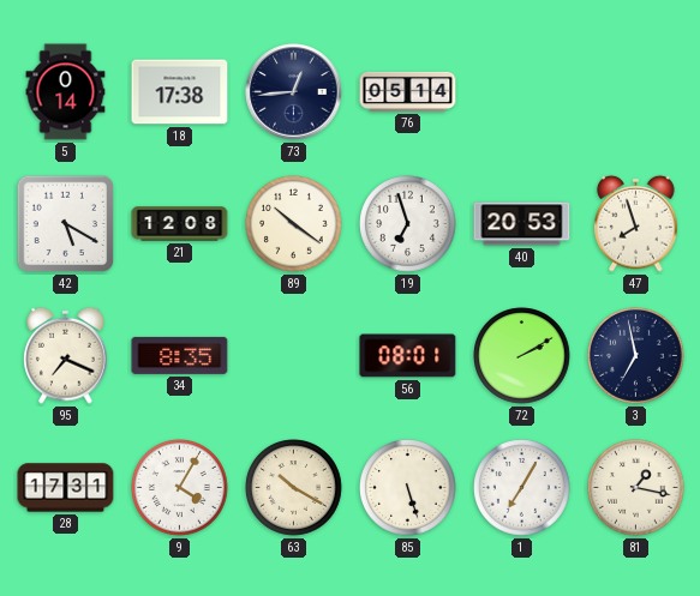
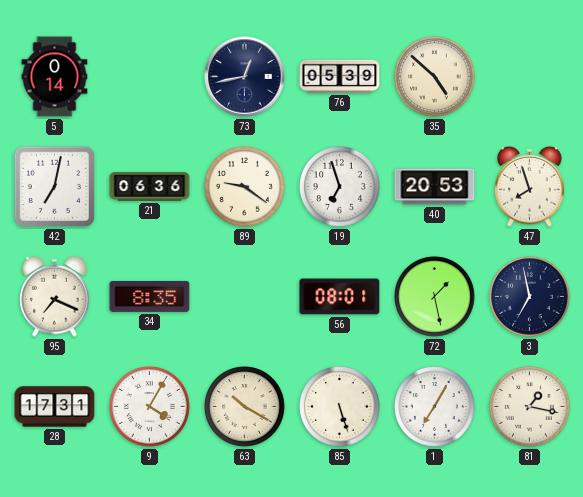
18: 17:38 -> none (180, 92)
73: 12:44 -> 12:43 (245, 77)
76: 05:14 -> 05:39 (340, 76)
35: none -> 4:52 (435, 77)
42: 5:20 -> 7:02 (55, 187)
21: 12:08 -> 06:36 (150, 187)
89: 10:21 -> 9:21 (245, 187)
72: 2:10 -> 1:28 (435, 297)
